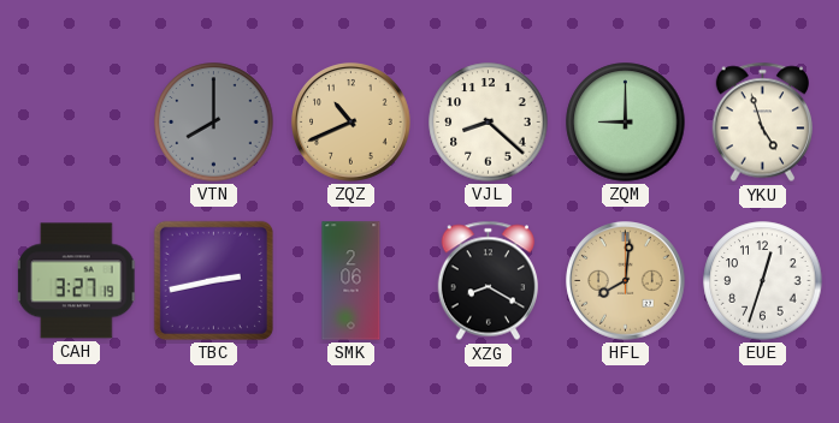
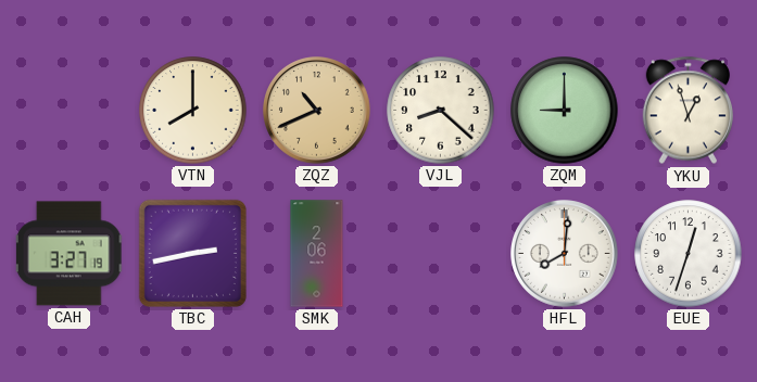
VTN dial: grey -> cream (193, 111)
YKU: 4:57 -> 12:57 (687, 111)
XZG: 8:20 -> none (488, 281)
HFL dial: champagne -> white (565, 254)
